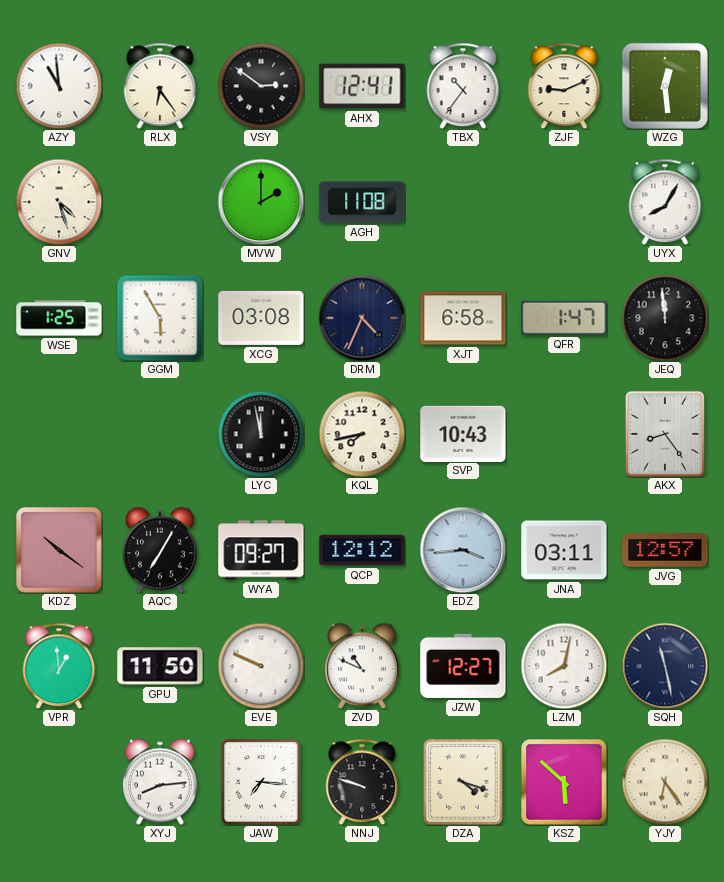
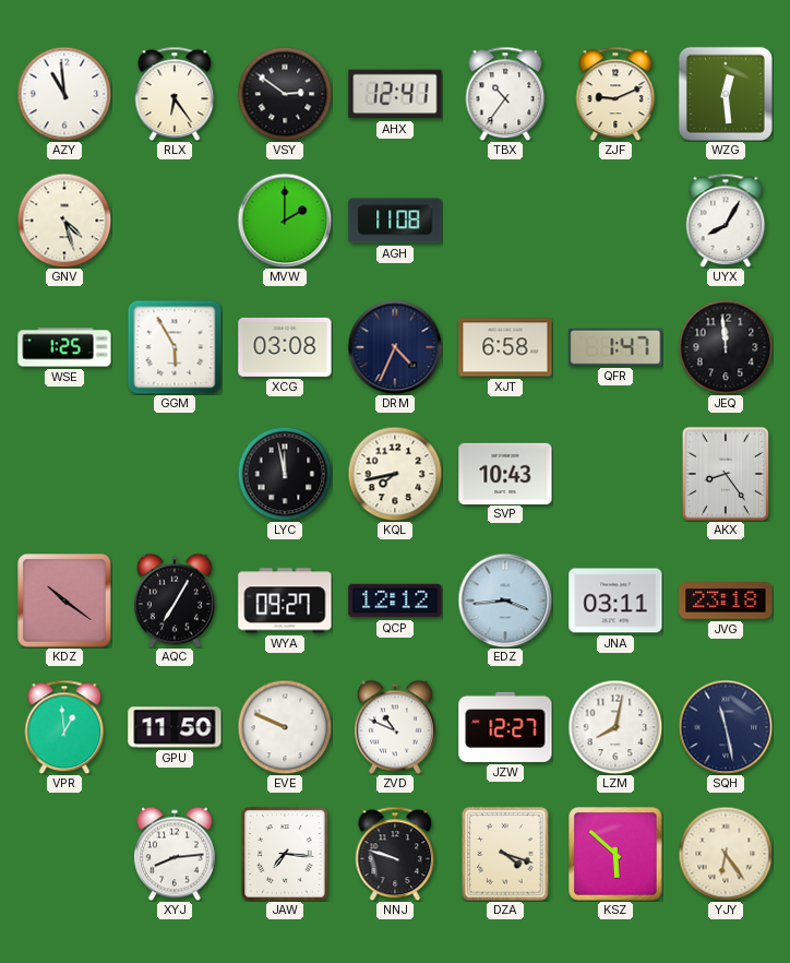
JVG: 12:57 -> 23:18 (726, 601)
